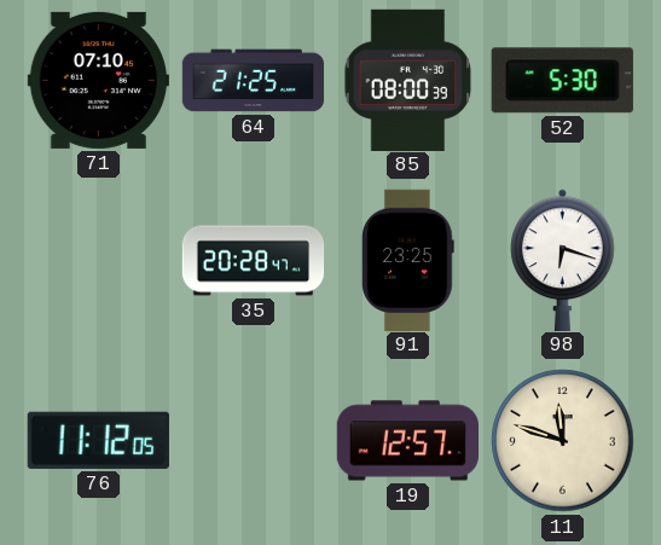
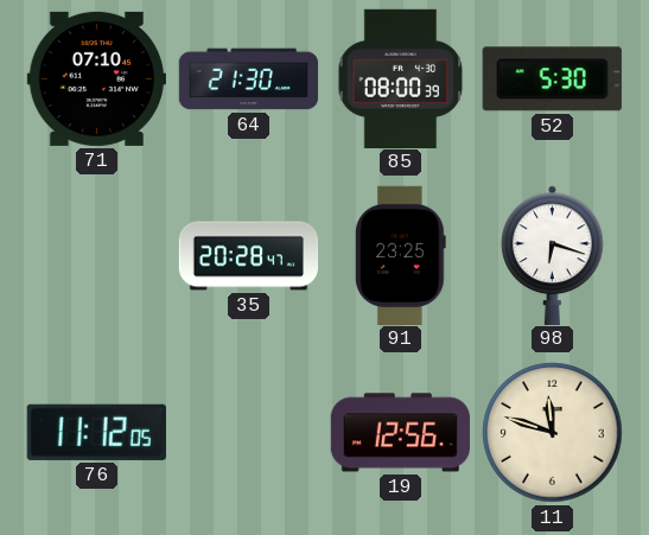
64: 21:25 -> 21:30 (249, 79)
19: 12:57 -> 12:56 (400, 433)
